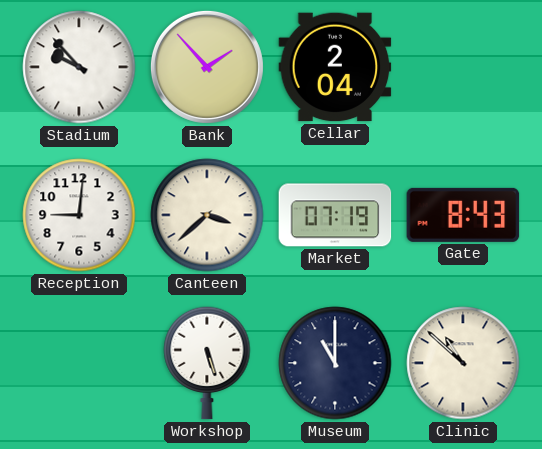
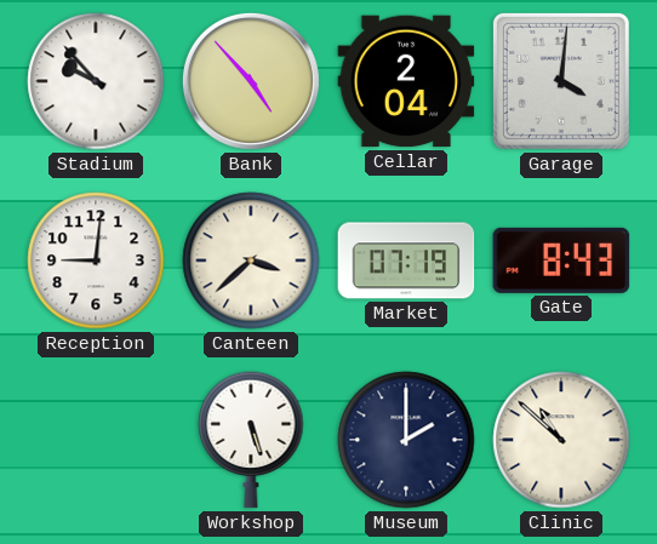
Bank: 1:53 -> 4:53 (251, 81)
Garage: none -> 4:01 (561, 81)
Museum: 11:00 -> 2:00 (406, 440)
